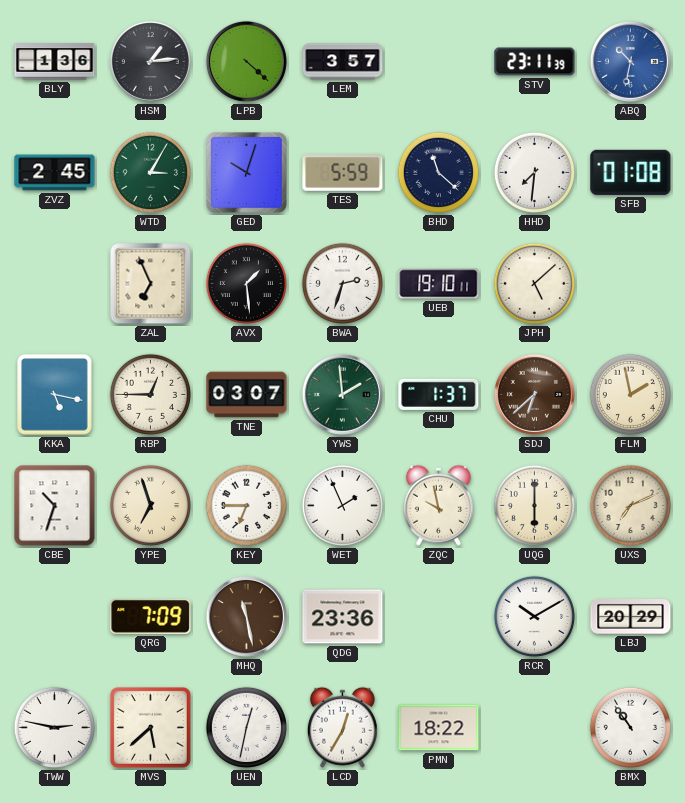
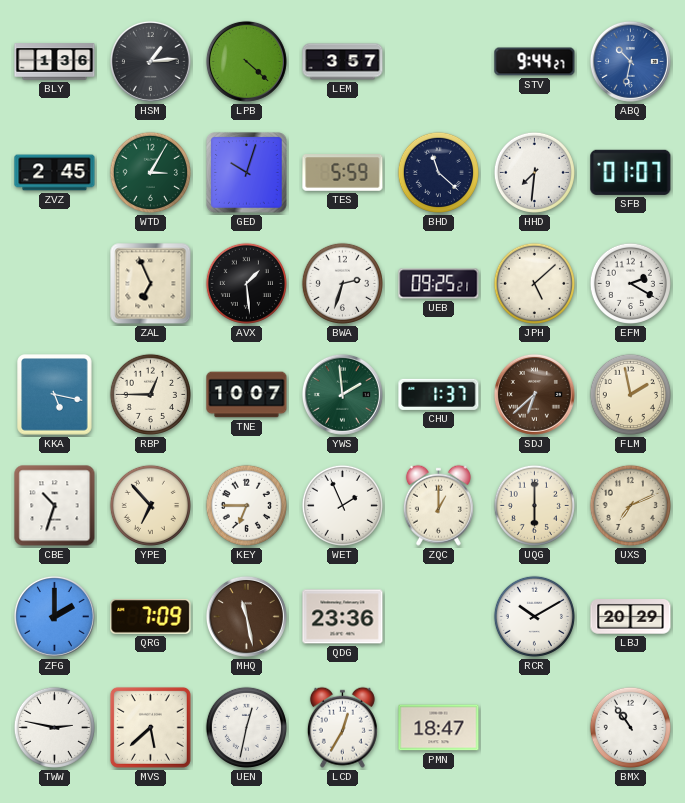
STV: 23:11 -> 9:44 (535, 62)
SFB: 01:08 -> 01:07 (631, 172)
UEB: 19:10 -> 09:25 (439, 284)
EFM: none -> 2:20 (630, 283)
TNE: 03:07 -> 10:07 (247, 395)
YPE: 6:57 -> 6:53 (150, 505)
ZQC: 9:58 -> 1:00 (438, 505)
ZFG: none -> 2:00 (54, 616)
PMN: 18:22 -> 18:47 (439, 728)
